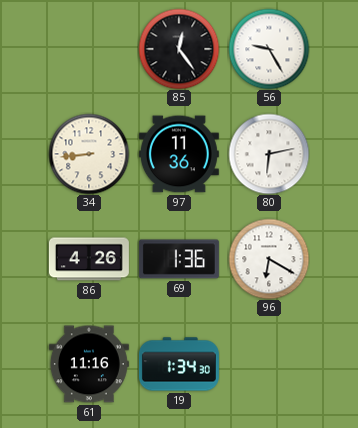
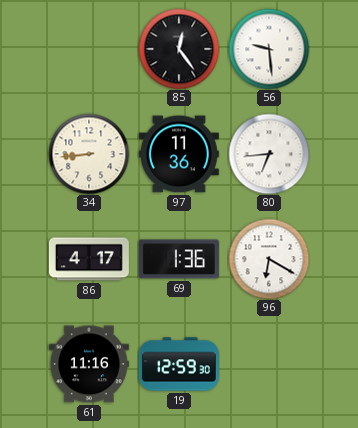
56: 9:25 -> 9:29 (269, 49)
80: 6:13 -> 6:44 (269, 154)
86: 4:26 -> 4:17 (89, 259)
19: 1:34 -> 12:59 (179, 364)
